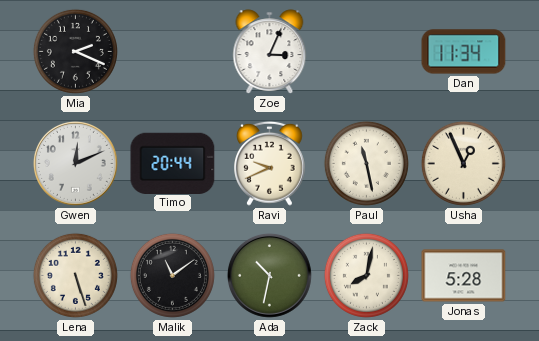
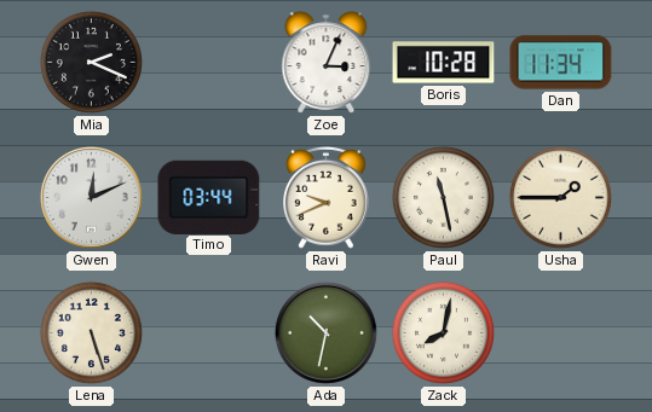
Boris: none -> 10:28 (444, 63)
Timo: 20:44 -> 03:44 (209, 197)
Usha: 12:56 -> 1:45 (560, 197)
Malik: 11:09 -> none (172, 275)
Jonas: 5:28 -> none (464, 276)
